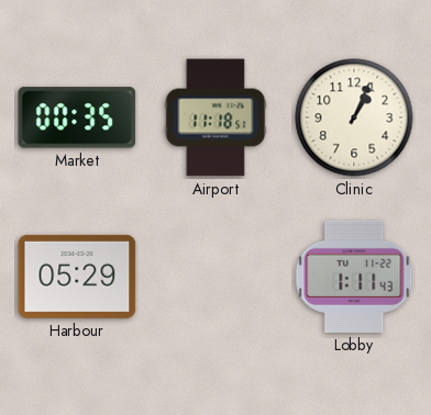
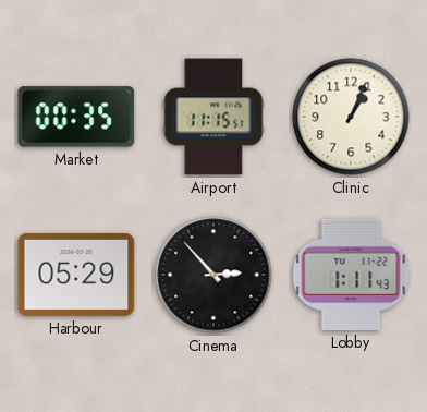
Airport: 11:18 -> 11:15 (213, 117)
Cinema: none -> 2:53 (213, 275)
